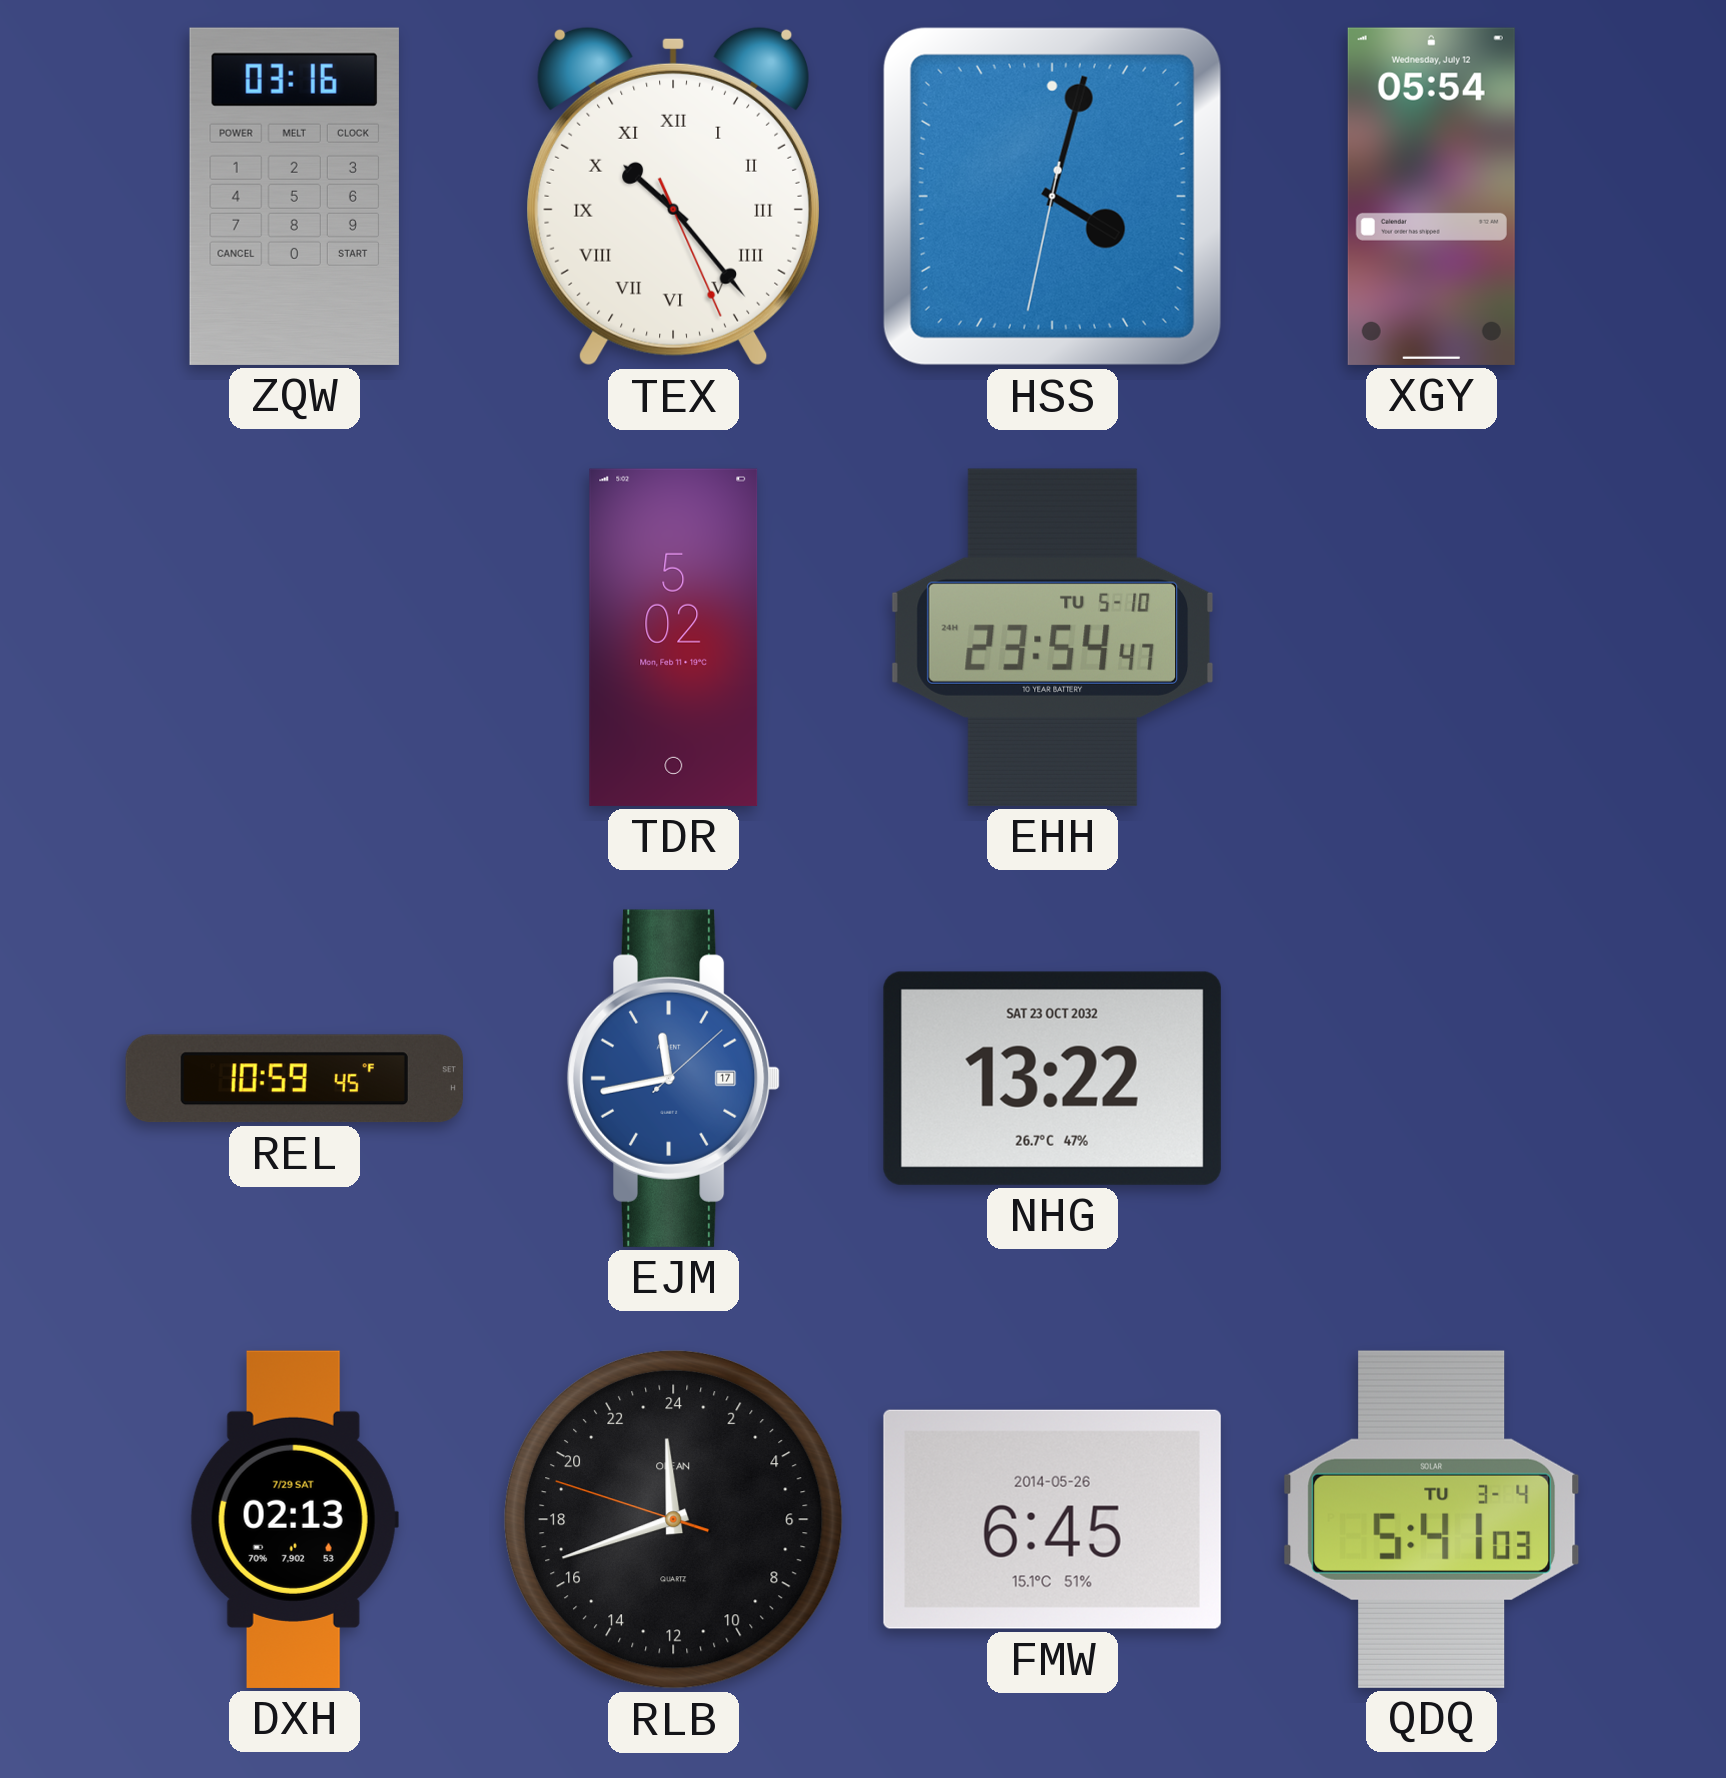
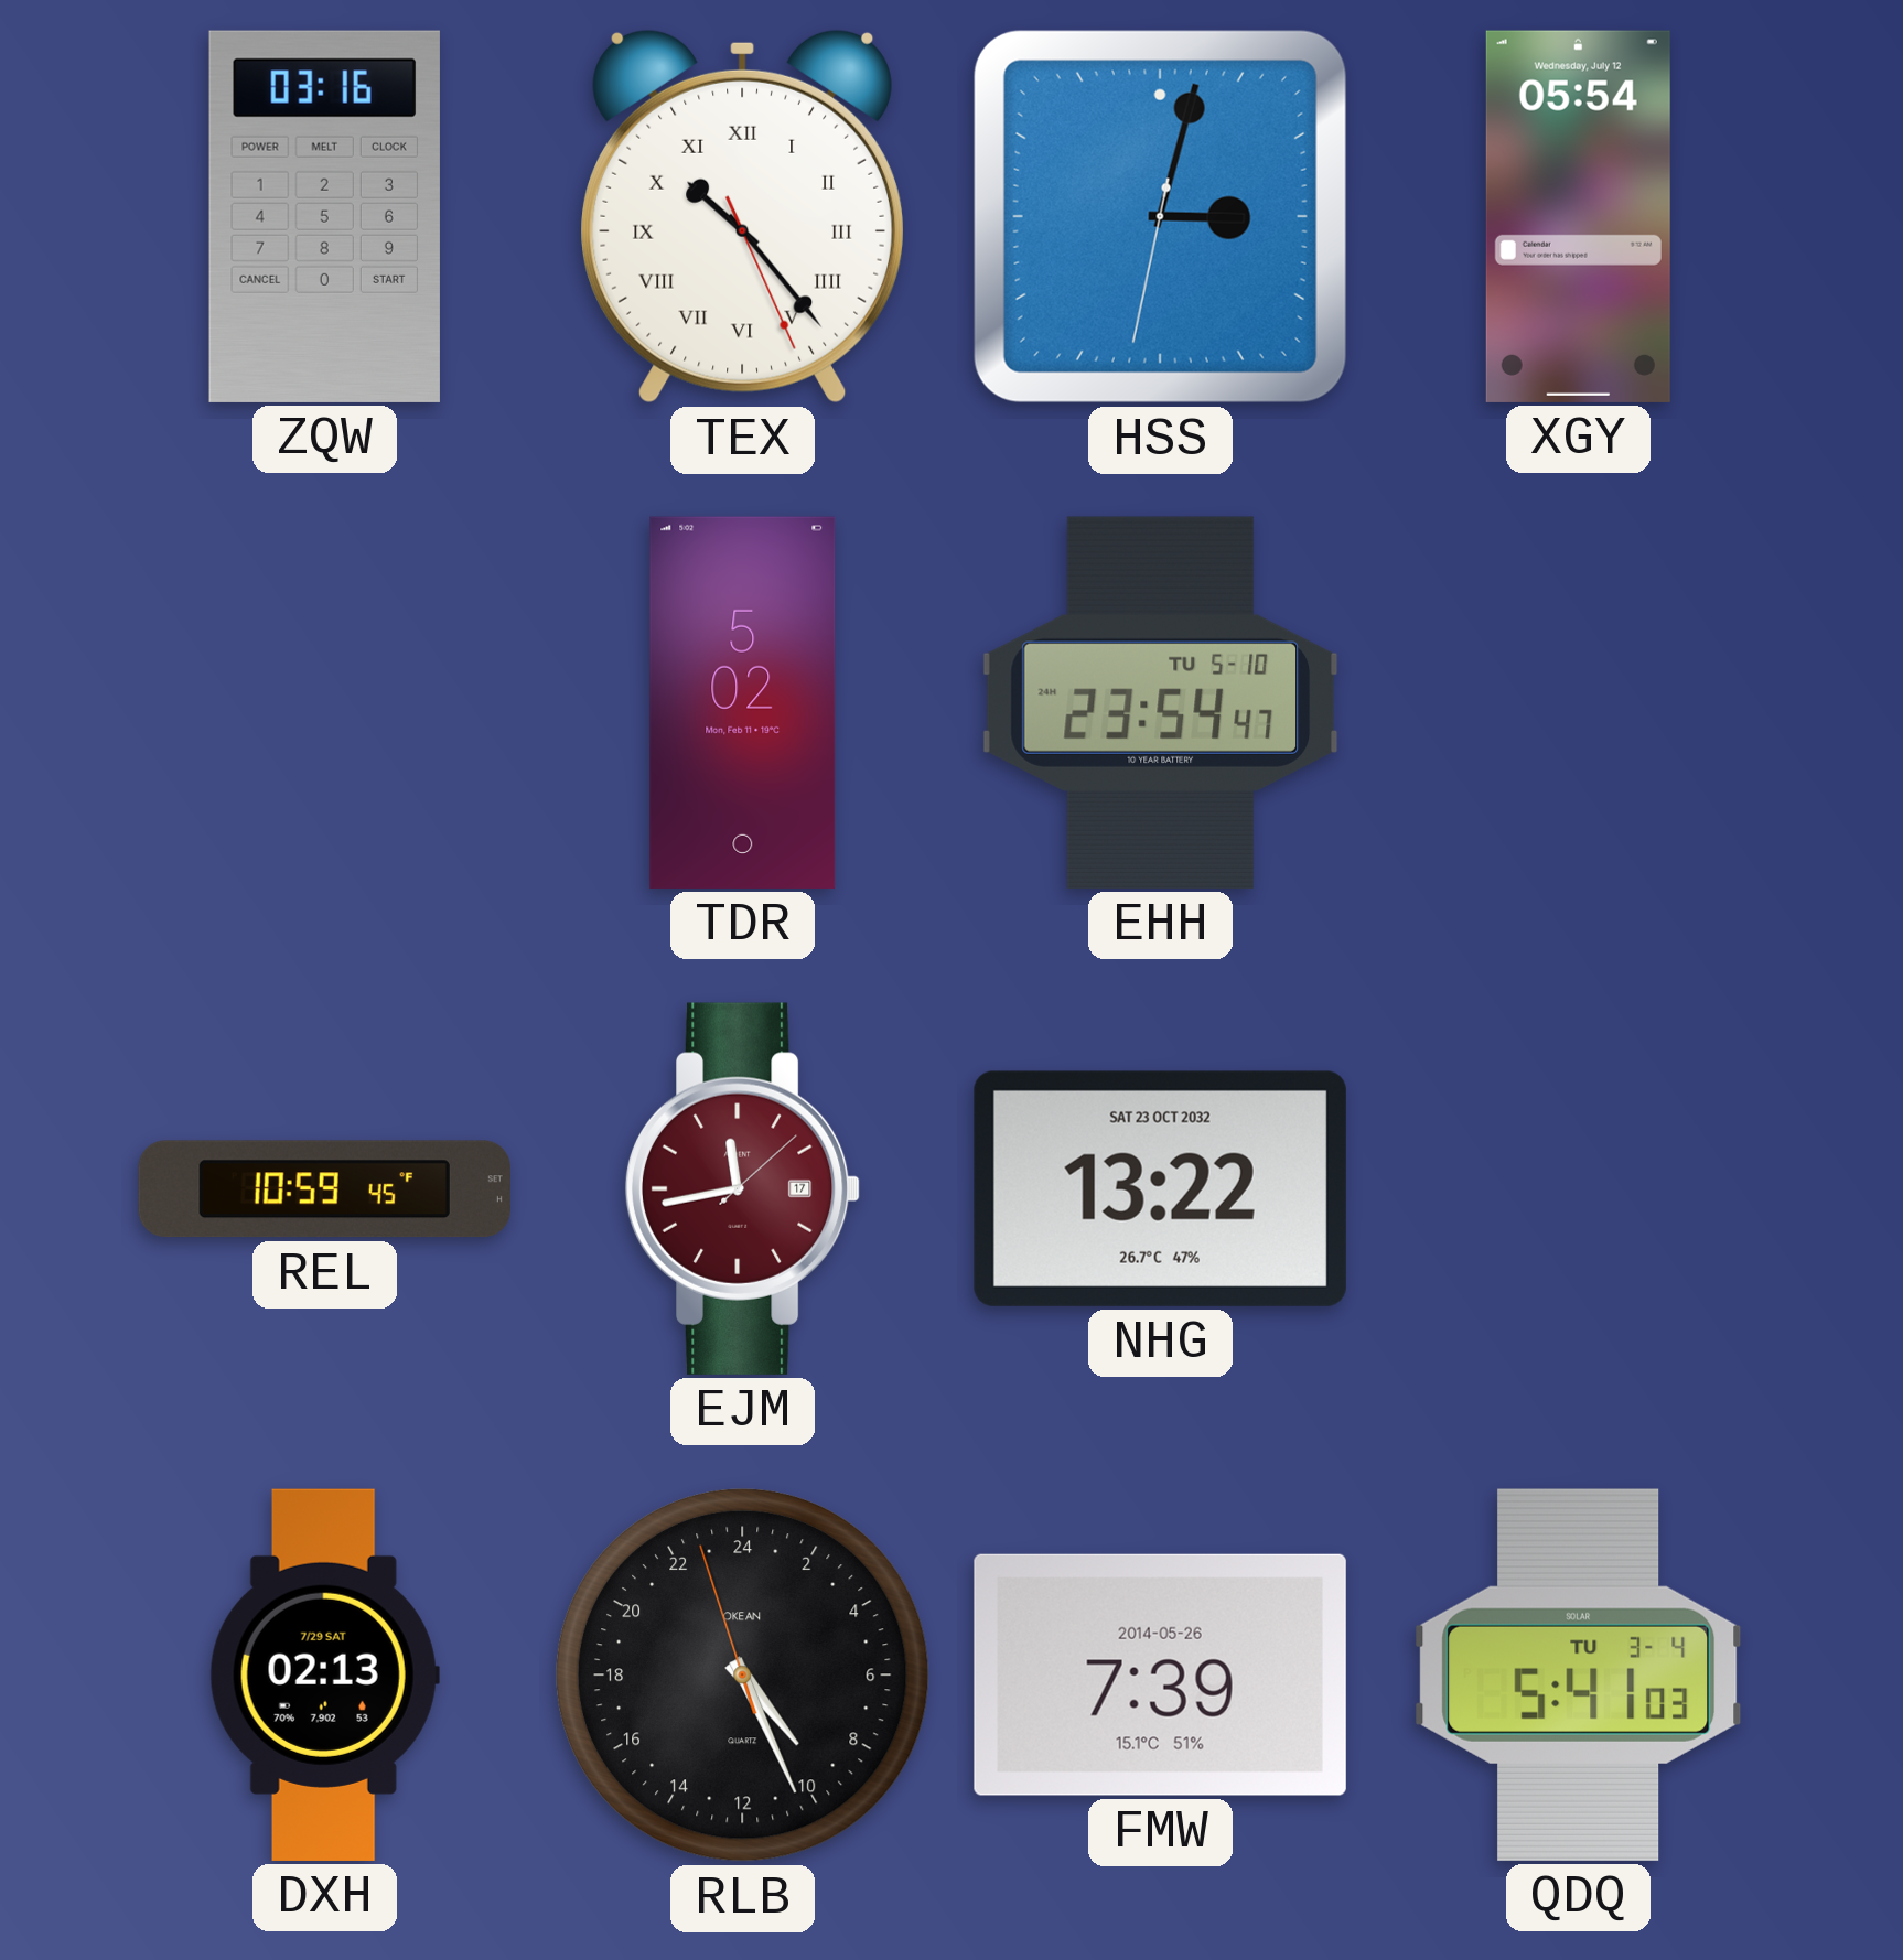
HSS: 4:02 -> 3:02 (1160, 216)
EJM dial: blue -> burgundy (743, 1188)
RLB: 23:41 -> 9:25 (742, 1674)
FMW: 6:45 -> 7:39 (1160, 1674)
